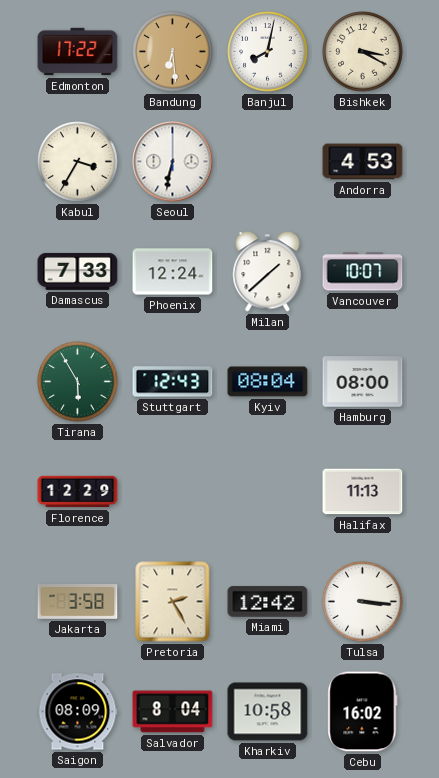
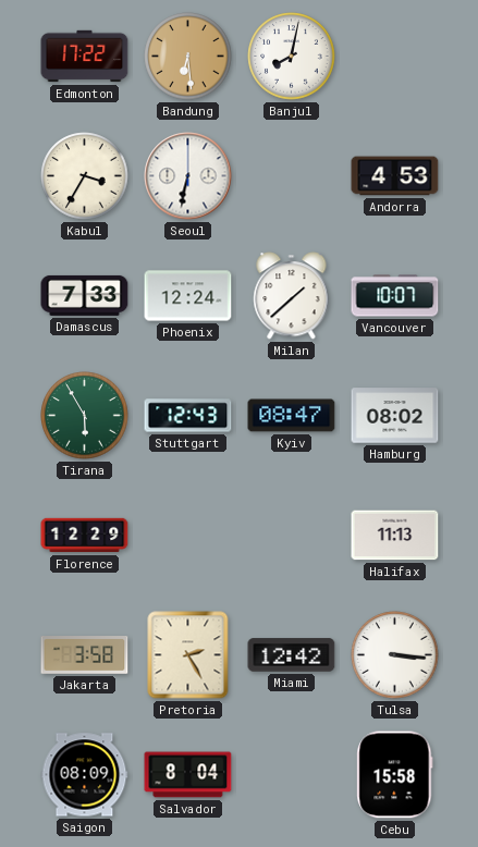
Bishkek: 3:20 -> none (363, 52)
Kyiv: 08:04 -> 08:47 (292, 416)
Hamburg: 08:00 -> 08:02 (395, 416)
Kharkiv: 10:58 -> none (268, 712)
Cebu: 16:02 -> 15:58 (395, 775)
